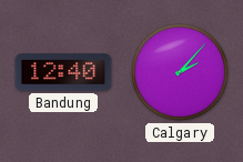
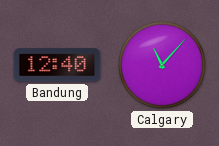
Calgary: 2:07 -> 11:07 (162, 65)
